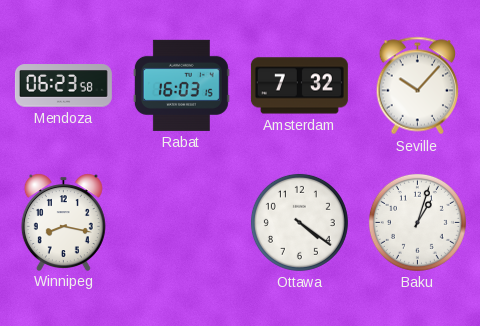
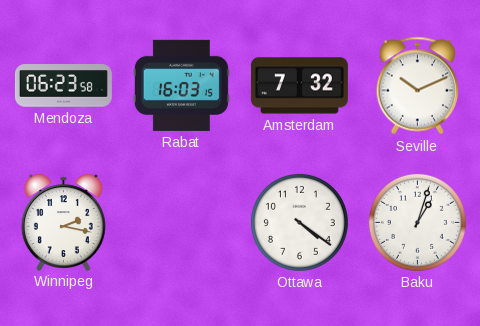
Seville: 10:07 -> 10:11 (418, 86)
Winnipeg: 8:17 -> 2:17 (63, 222)
